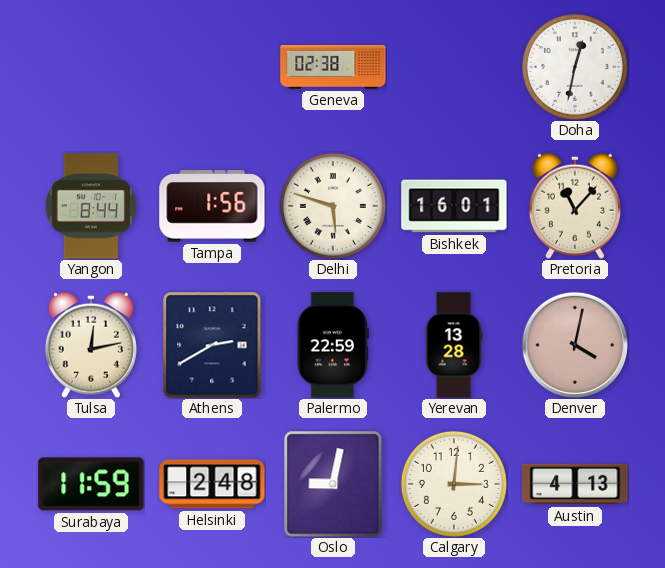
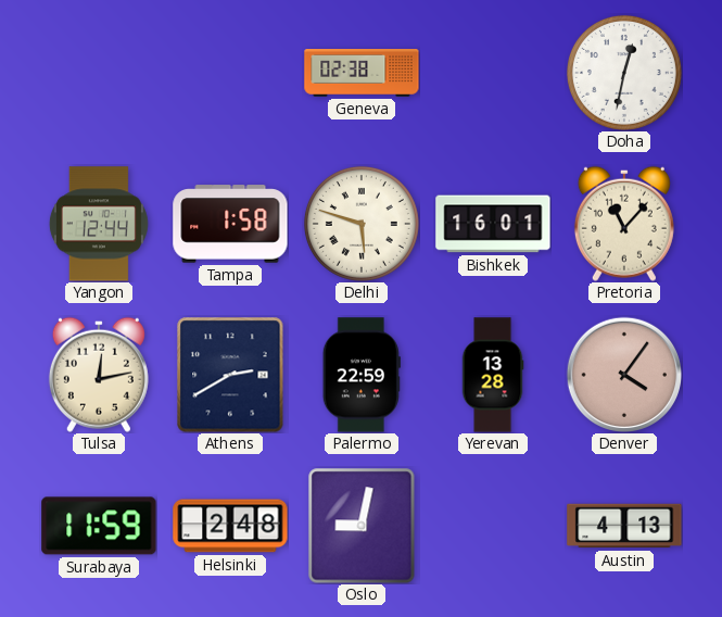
Yangon: 8:44 -> 12:44 (99, 224)
Tampa: 1:56 -> 1:58 (230, 224)
Denver: 4:02 -> 4:06 (623, 374)
Calgary: 3:01 -> none (454, 484)
